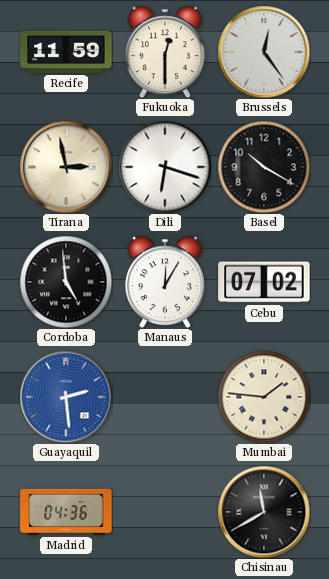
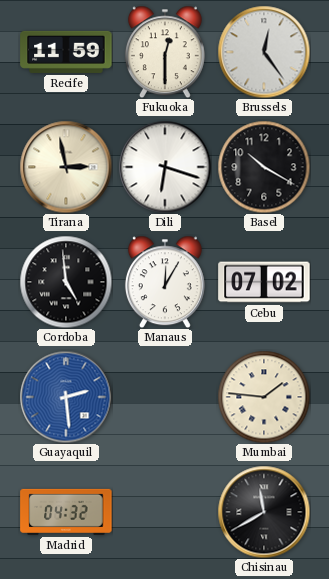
Madrid: 04:36 -> 04:32 (66, 512)
